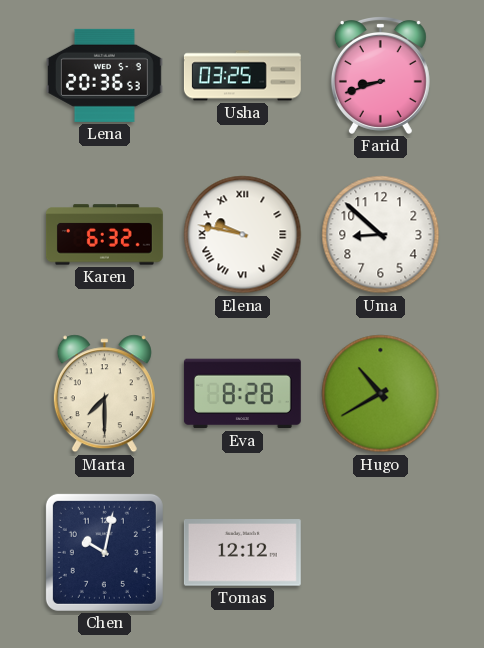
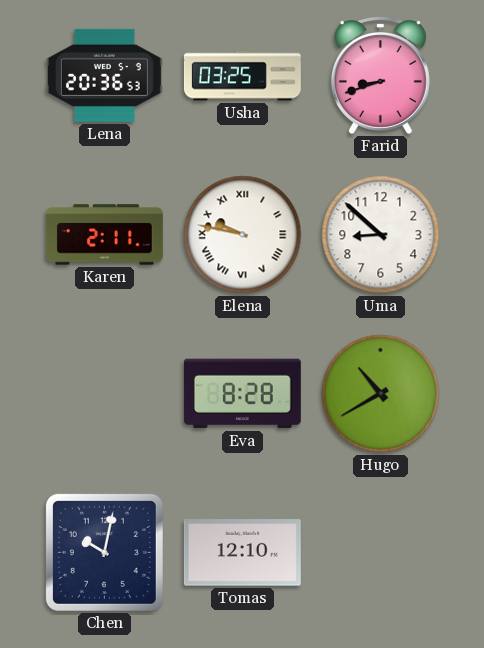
Karen: 6:32 -> 2:11 (104, 235)
Marta: 7:30 -> none (104, 394)
Tomas: 12:12 -> 12:10 (242, 553)
